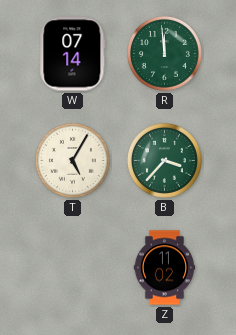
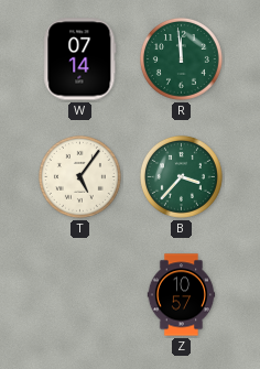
T: 5:05 -> 5:06 (79, 176)
Z: 11:02 -> 10:57 (182, 295)
